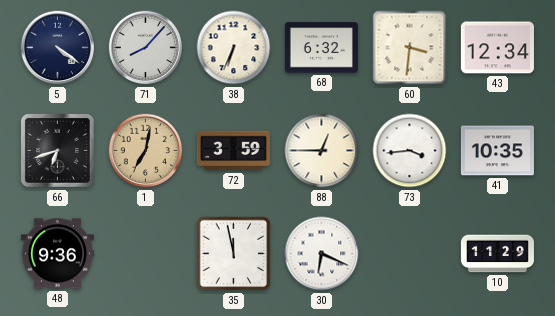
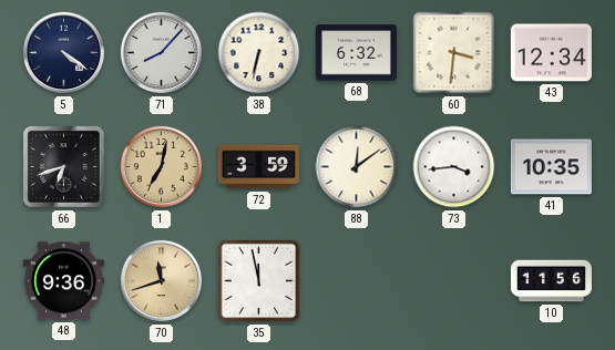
38: 6:34 -> 6:32 (259, 53)
88: 12:45 -> 12:09 (357, 167)
70: none -> 11:42 (162, 281)
30: 6:19 -> none (322, 254)
10: 11:29 -> 11:56 (551, 281)
